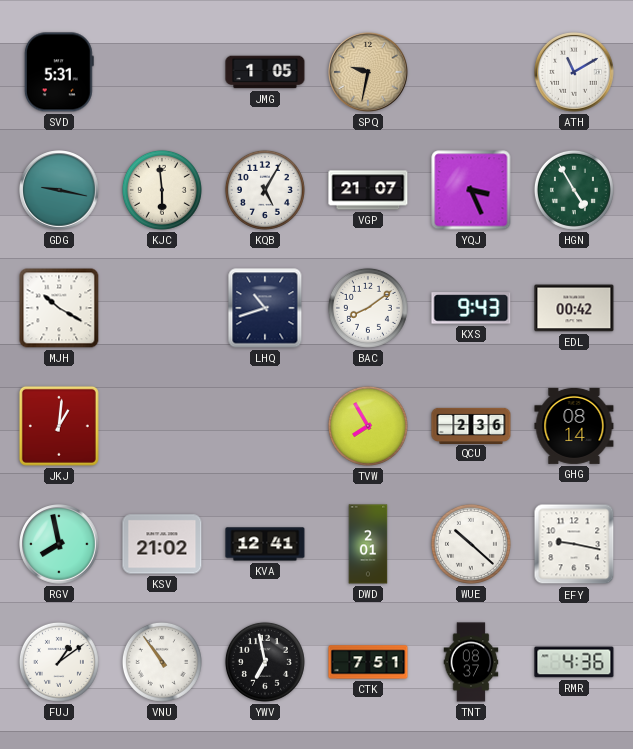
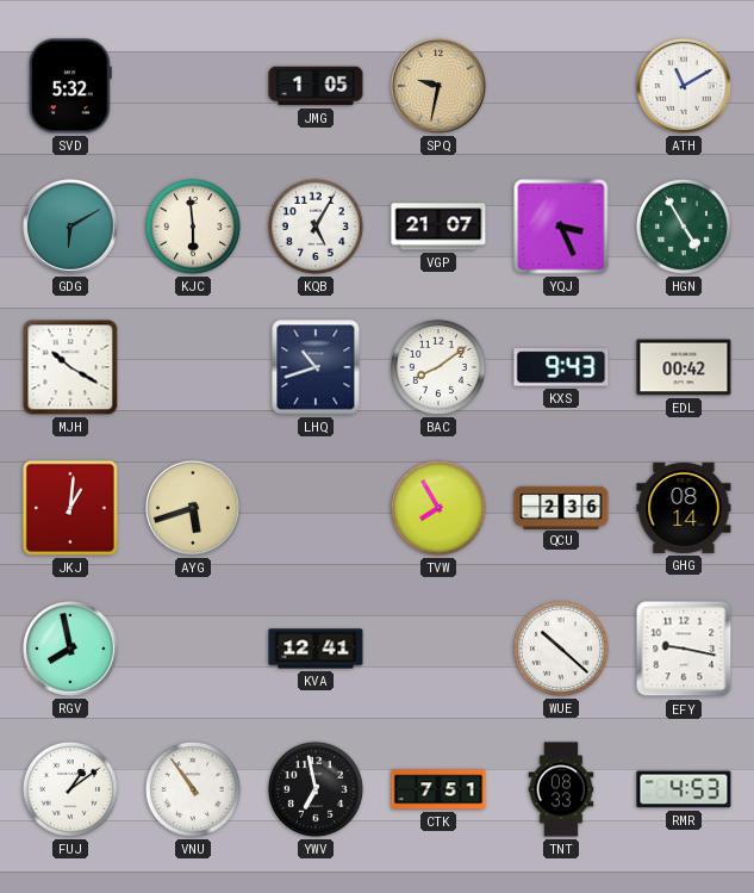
SVD: 5:31 -> 5:32 (70, 86)
GDG: 9:17 -> 6:10 (70, 227)
AYG: none -> 5:42 (193, 508)
KSV: 21:02 -> none (162, 544)
DWD: 2:01 -> none (368, 544)
TNT: 08:37 -> 08:33 (561, 789)
RMR: 4:36 -> 4:53 (684, 789)
